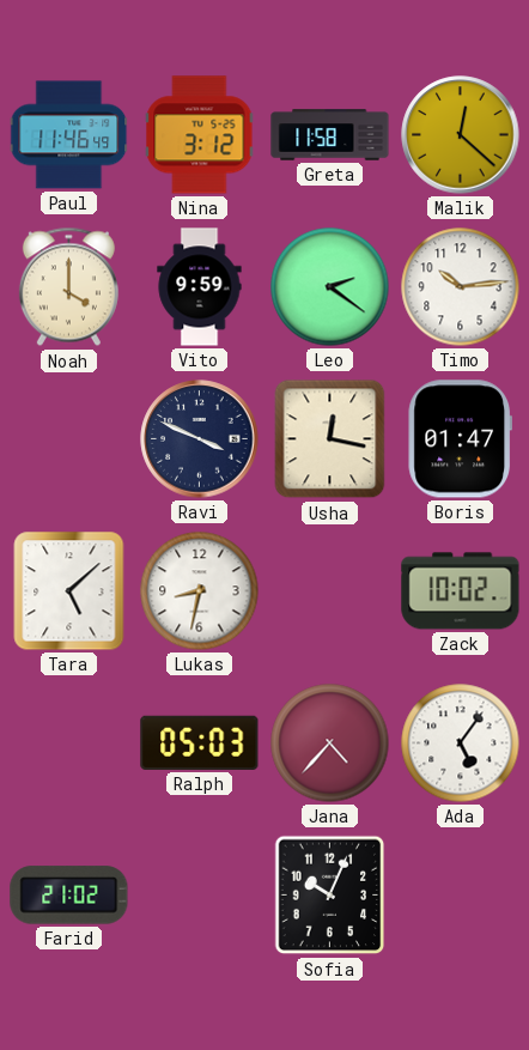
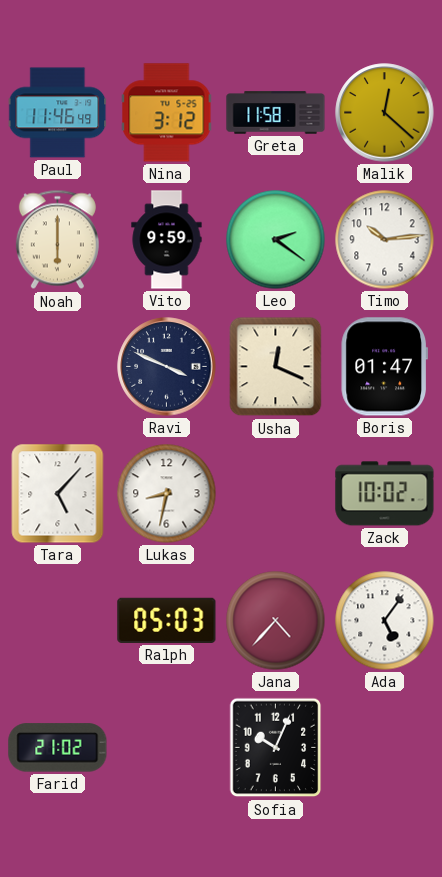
Noah: 4:00 -> 6:00 (57, 240)
Usha: 12:17 -> 12:19 (276, 367)
Tara: 5:08 -> 5:07 (58, 494)
